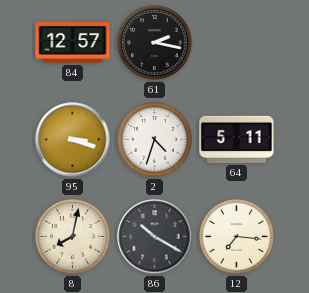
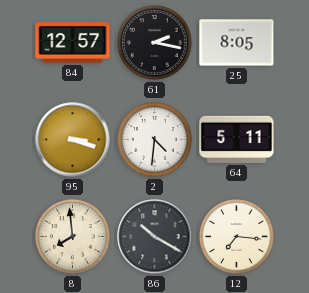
25: none -> 8:05 (237, 43)
2: 4:33 -> 4:31 (155, 140)
8: 8:02 -> 7:59 (73, 237)
